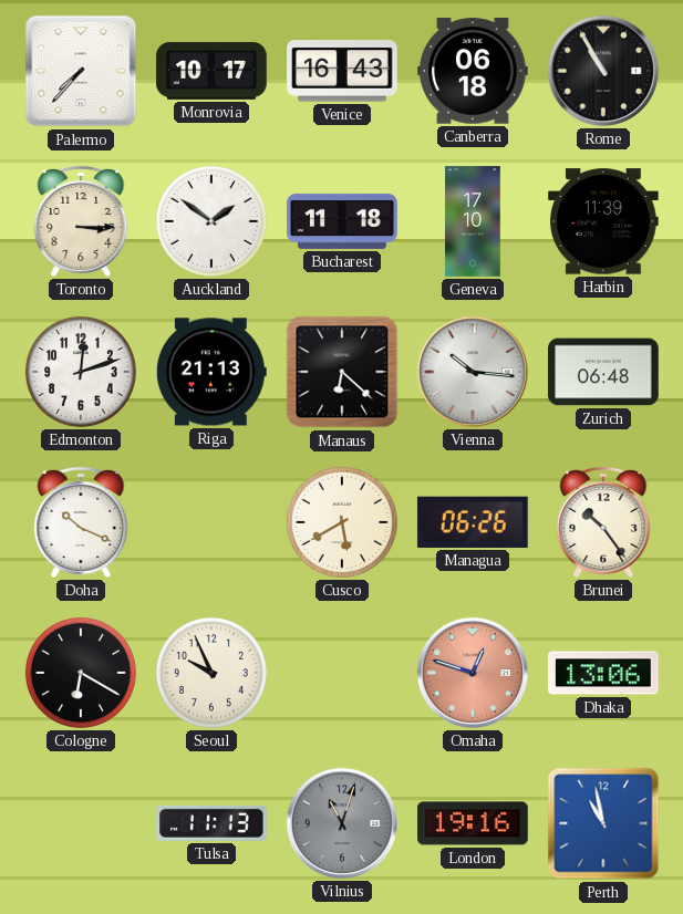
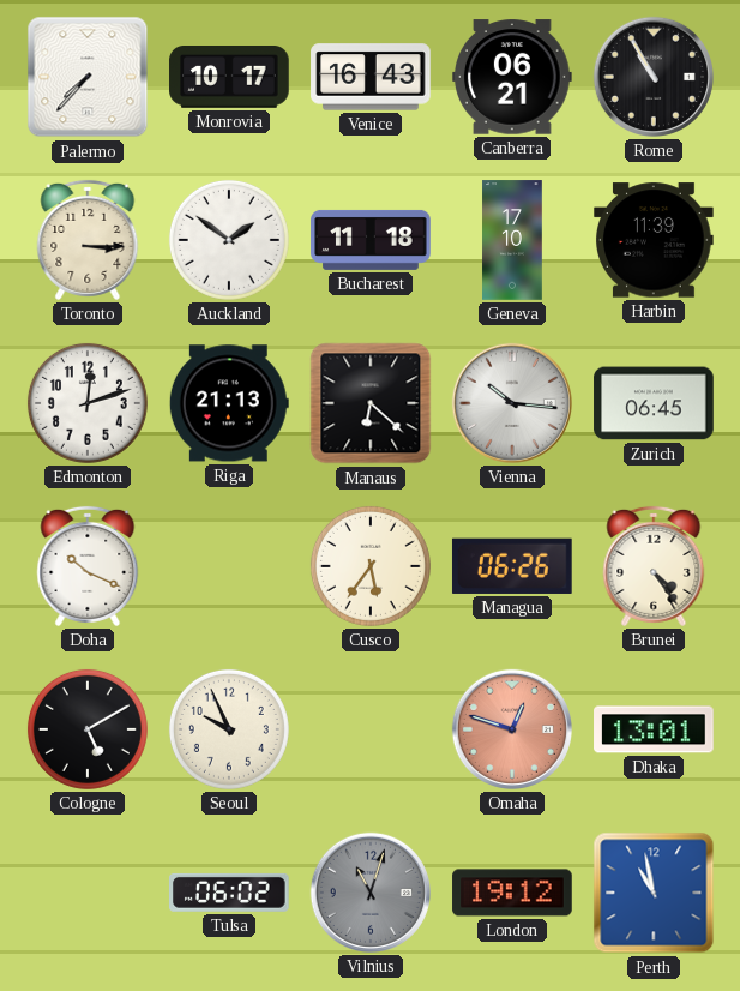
Canberra: 06:18 -> 06:21 (513, 77)
Zurich: 06:48 -> 06:45 (654, 403)
Cusco: 5:40 -> 5:36 (371, 566)
Brunei: 10:24 -> 4:24 (654, 566)
Cologne: 6:20 -> 5:10 (88, 729)
Dhaka: 13:06 -> 13:01 (654, 729)
Tulsa: 11:13 -> 06:02 (230, 893)
London: 19:16 -> 19:12 (512, 893)
